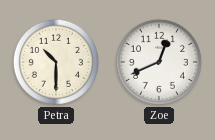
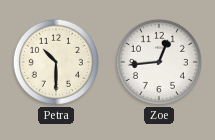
Zoe: 12:41 -> 12:44 (159, 62)
